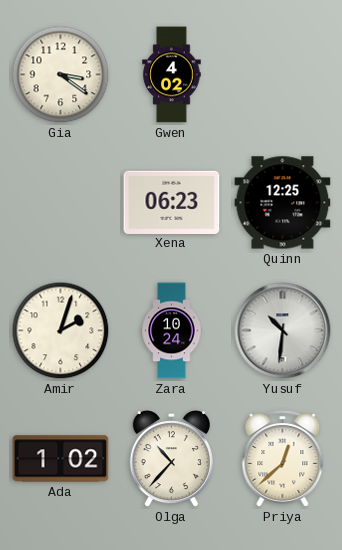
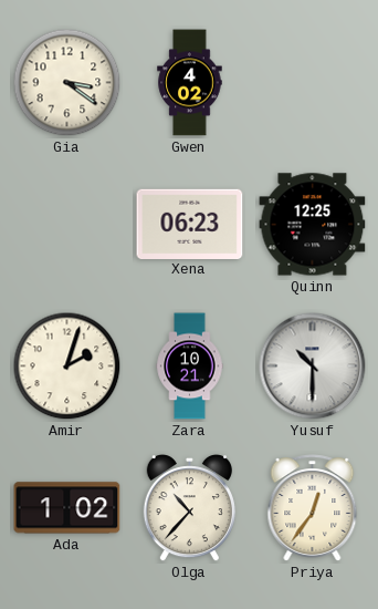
Zara: 10:24 -> 10:21 (190, 367)
Yusuf: 10:31 -> 10:30 (313, 367)
Priya: 12:38 -> 12:36 (313, 508)
